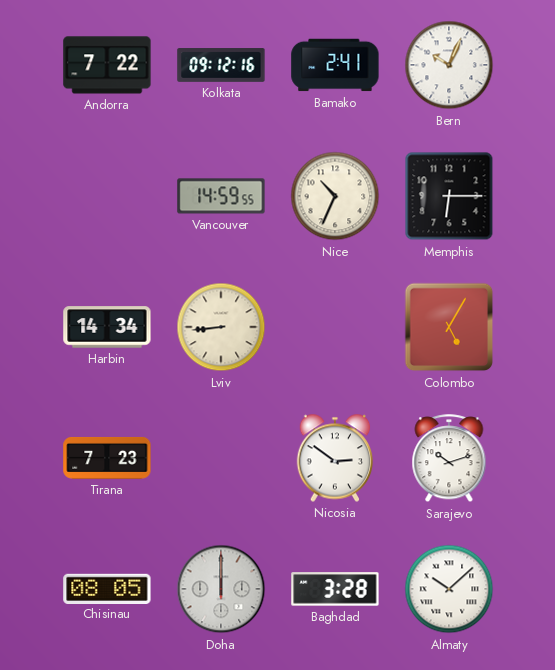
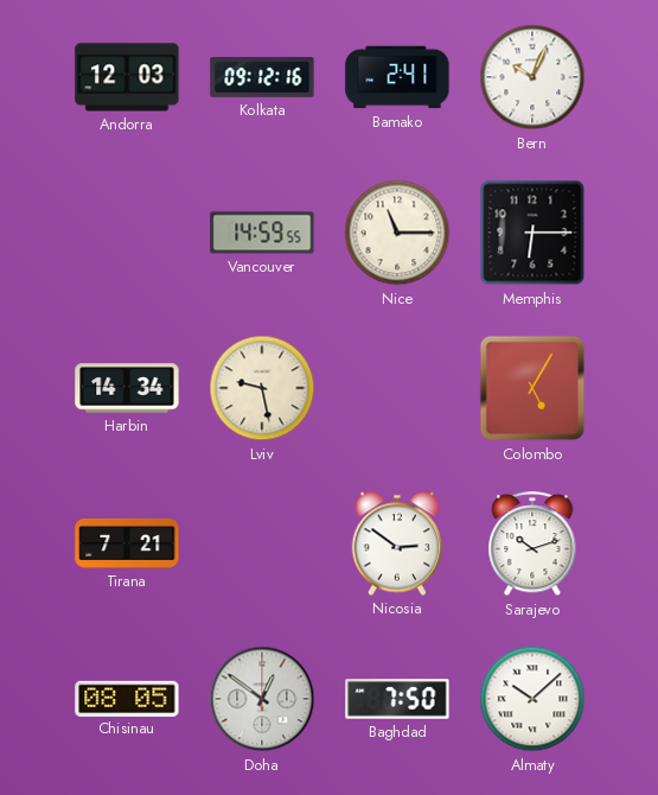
Andorra: 7:22 -> 12:03 (127, 77)
Nice: 10:34 -> 11:15 (397, 233)
Lviv: 8:44 -> 9:28 (262, 388)
Tirana: 7:23 -> 7:21 (127, 543)
Doha: 12:00 -> 12:51 (262, 699)
Baghdad: 3:28 -> 7:50 (397, 699)
